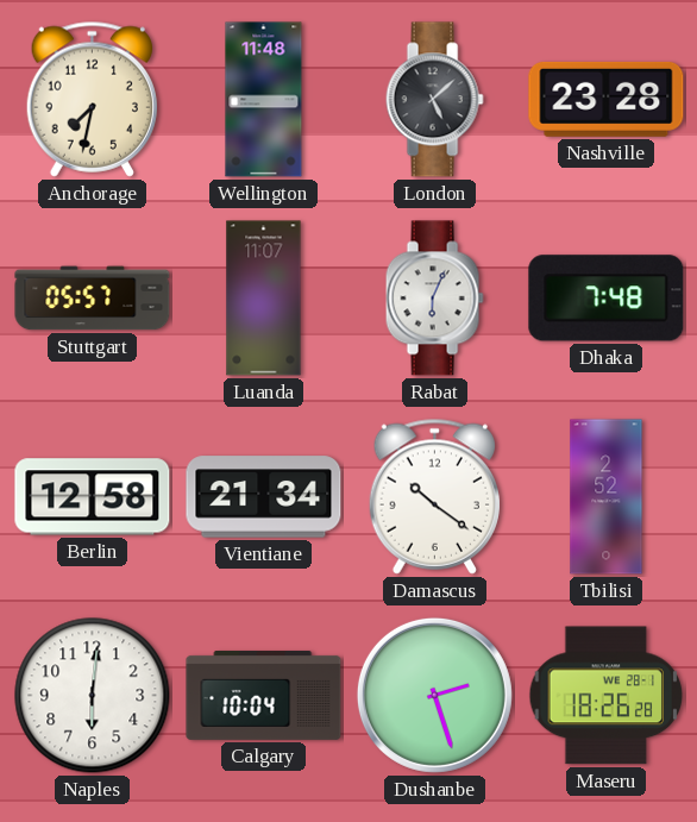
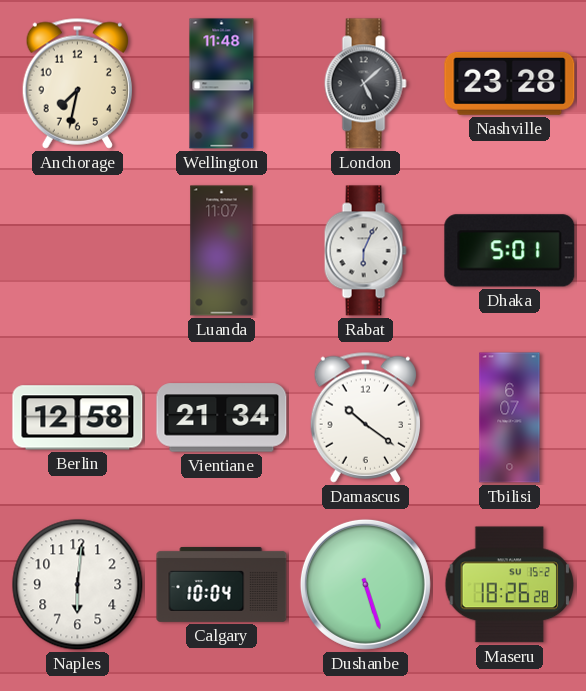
Stuttgart: 05:57 -> none (93, 299)
Dhaka: 7:48 -> 5:01 (510, 251)
Tbilisi: 2:52 -> 6:07 (510, 418)
Dushanbe: 2:27 -> 5:27 (365, 584)
Maseru date: WE 28-1 -> SU 15-2 (510, 585)
